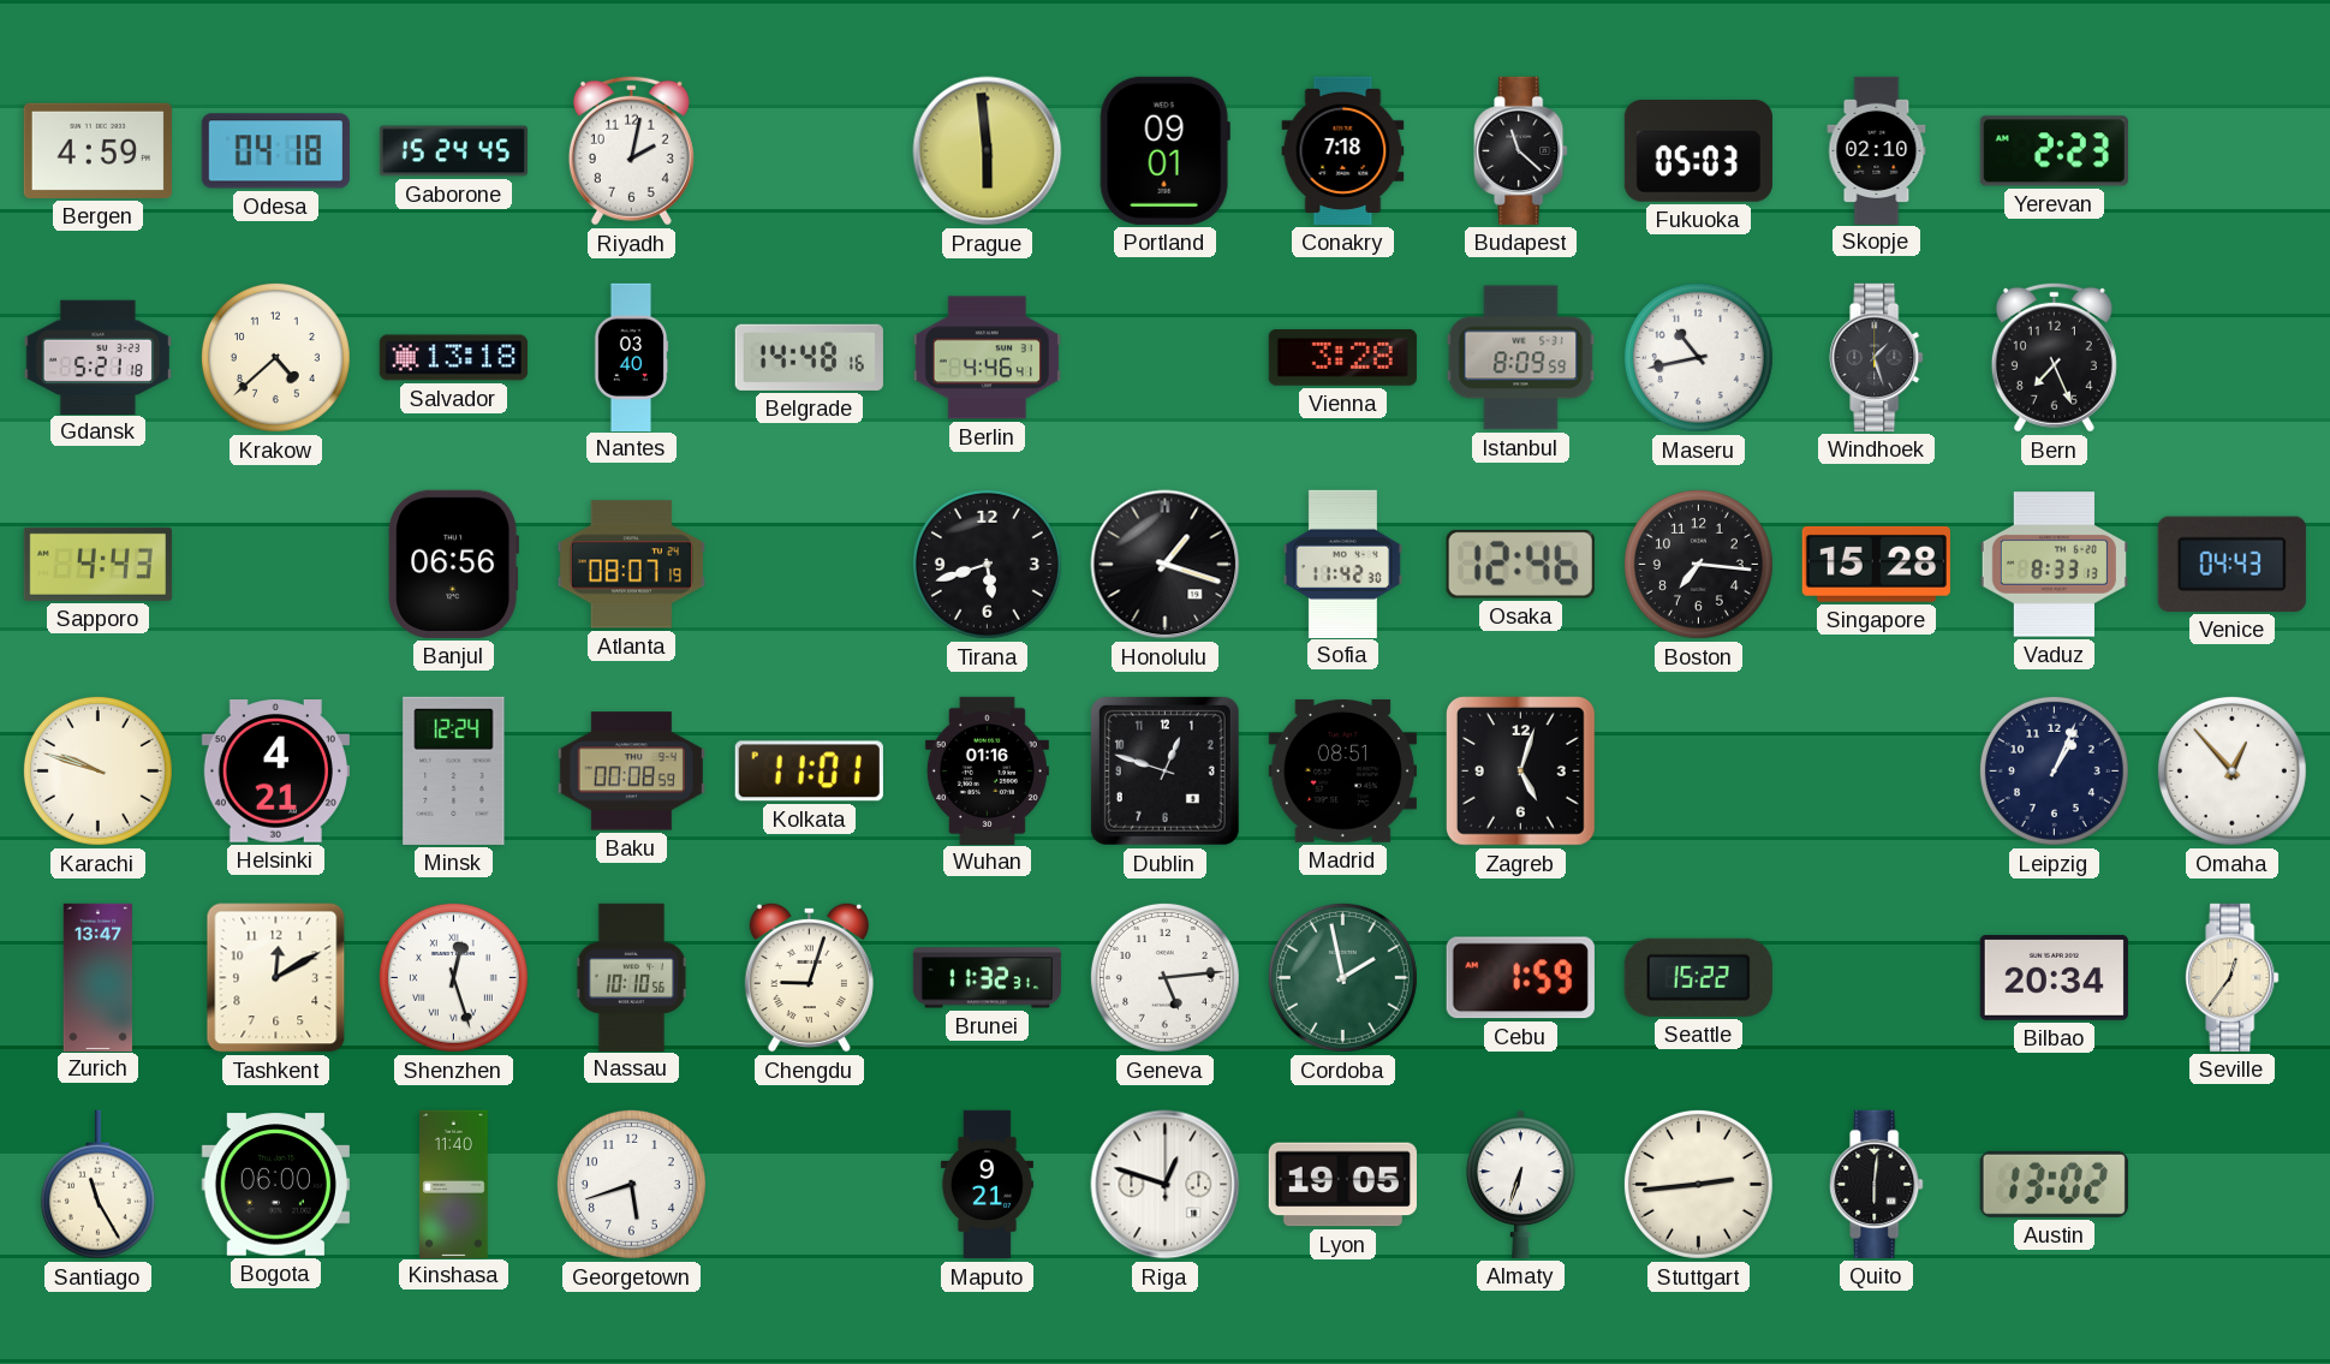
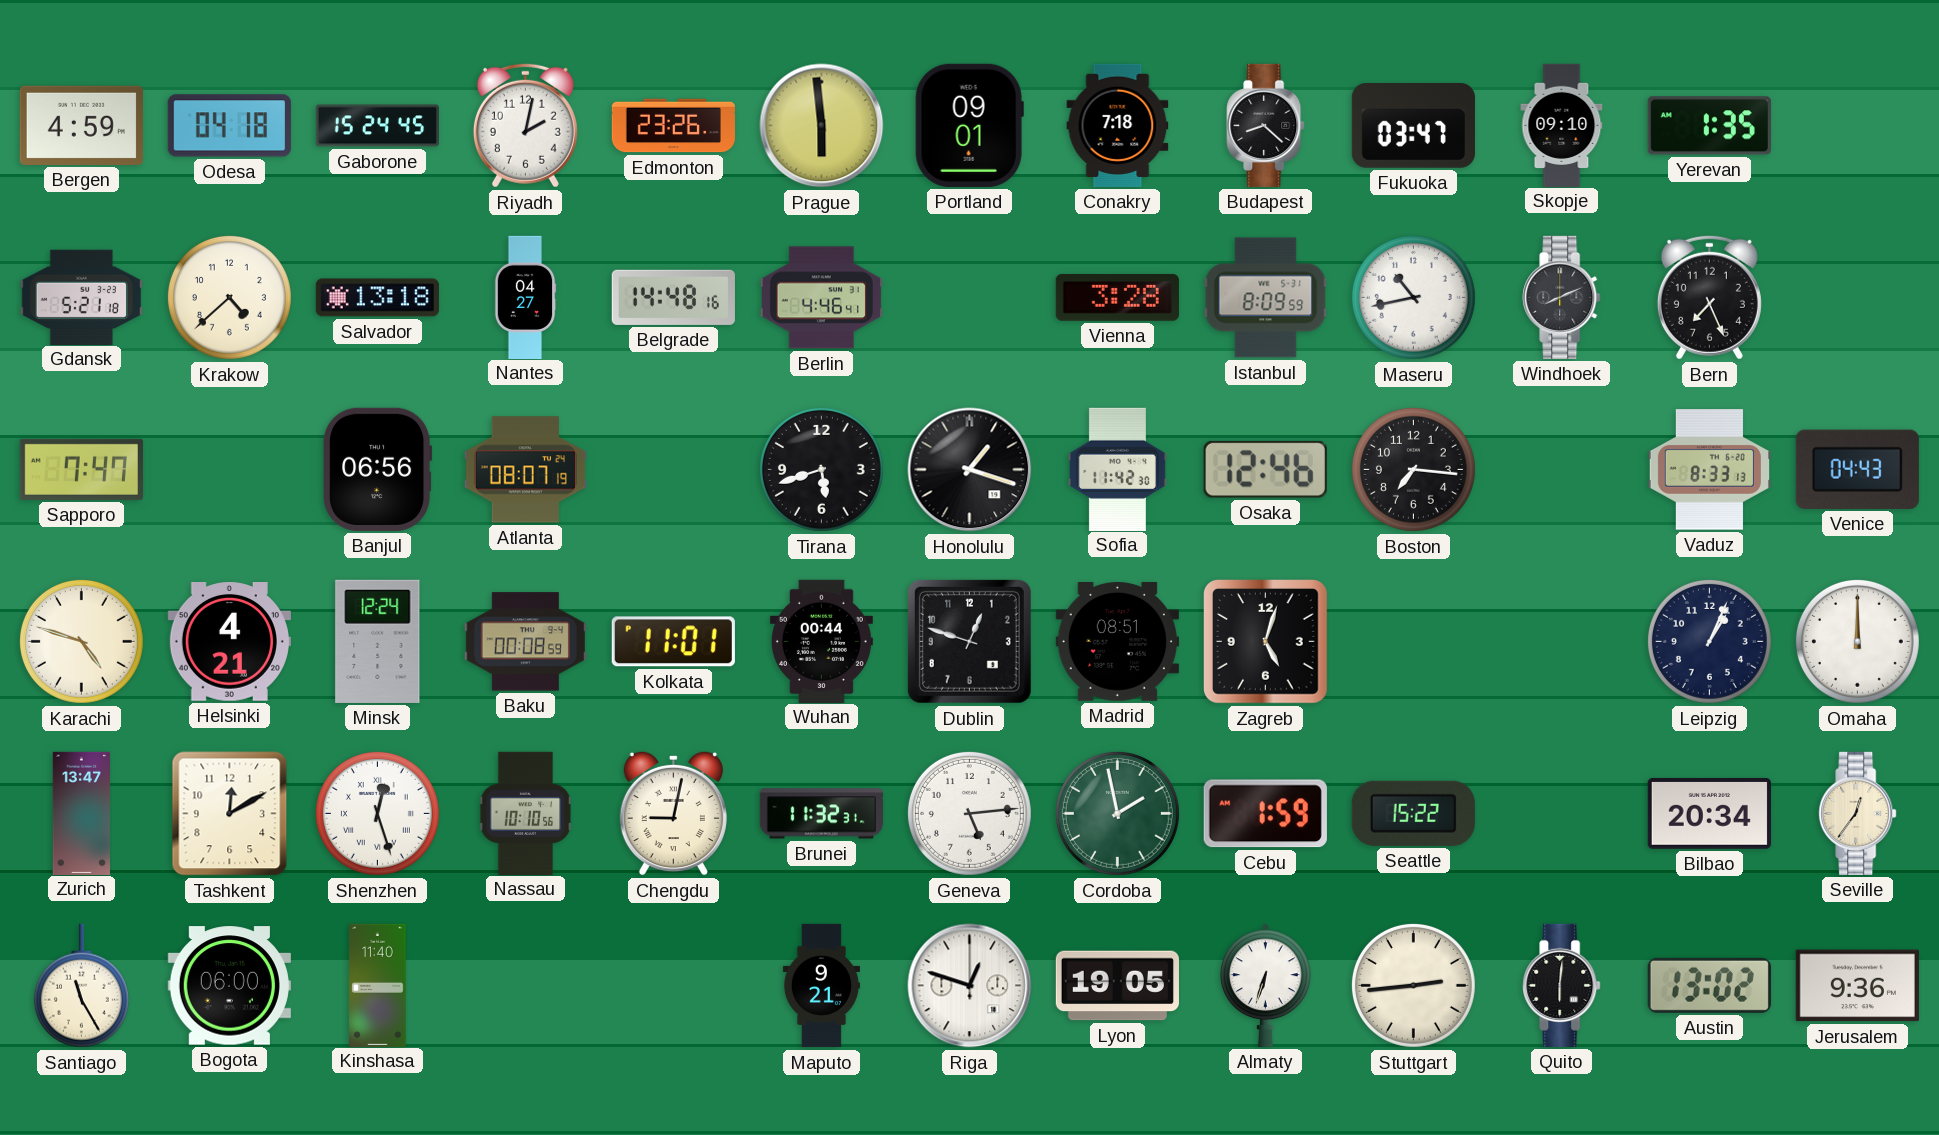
Edmonton: none -> 23:26 (673, 126)
Budapest: 11:22 -> 8:22 (1266, 125)
Fukuoka: 05:03 -> 03:47 (1413, 126)
Skopje: 02:10 -> 09:10 (1562, 125)
Yerevan: 2:23 -> 1:35 (1709, 126)
Nantes: 03:40 -> 04:27 (525, 297)
Windhoek: 1:27 -> 8:11 (1562, 297)
Sapporo: 4:43 -> 7:47 (81, 469)
Singapore: 15:28 -> none (1876, 564)
Karachi: 9:48 -> 4:48 (81, 641)
Wuhan: 01:16 -> 00:44 (821, 641)
Omaha: 12:53 -> 12:00 (1857, 641)
Chengdu: 9:03 -> 9:02 (673, 813)
Georgetown: 5:42 -> none (631, 1184)
Jerusalem: none -> 9:36 (1857, 986)
